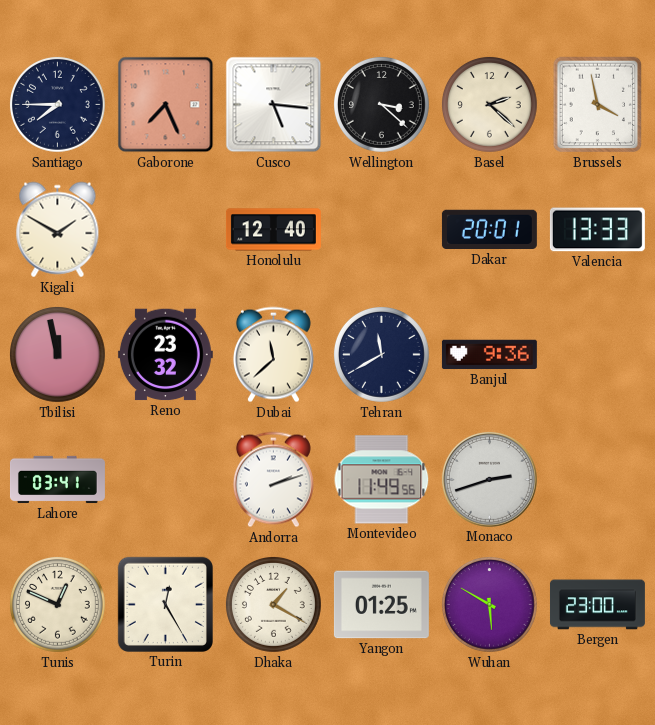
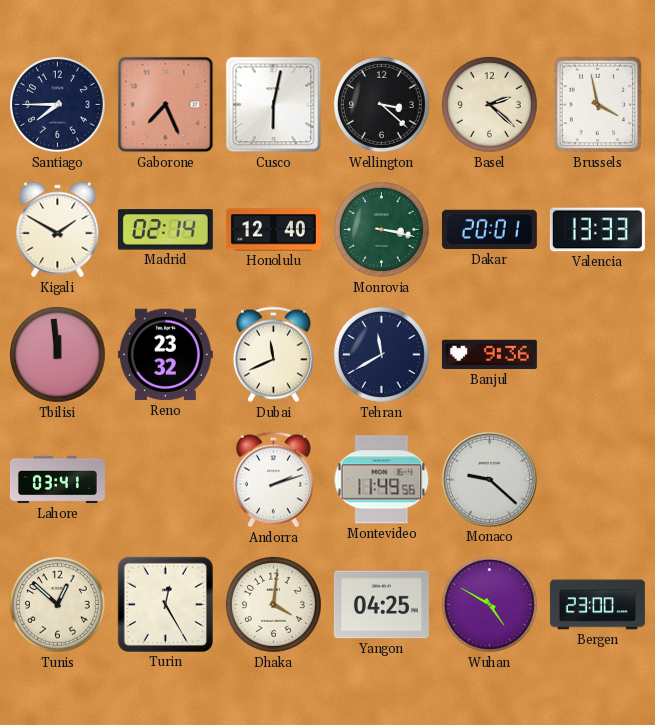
Cusco: 5:16 -> 6:02 (274, 105)
Madrid: none -> 02:14 (165, 230)
Monrovia: none -> 3:17 (382, 230)
Tbilisi: 11:58 -> 11:59 (58, 355)
Dubai: 11:38 -> 11:41 (273, 355)
Monaco: 2:42 -> 9:22 (489, 479)
Tunis: 12:49 -> 12:52 (58, 605)
Dhaka: 1:20 -> 4:01 (274, 605)
Yangon: 01:25 -> 04:25 (381, 605)
Wuhan: 5:50 -> 4:50 (490, 605)
